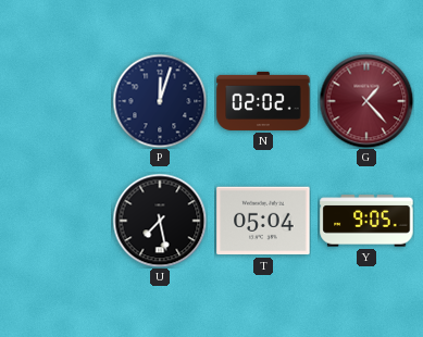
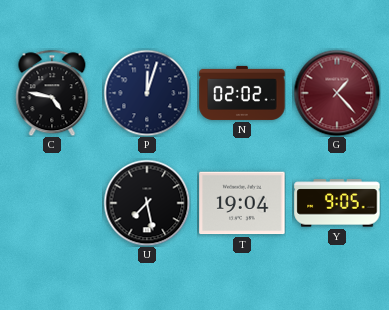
C: none -> 4:47 (52, 93)
T: 05:04 -> 19:04 (242, 203)
